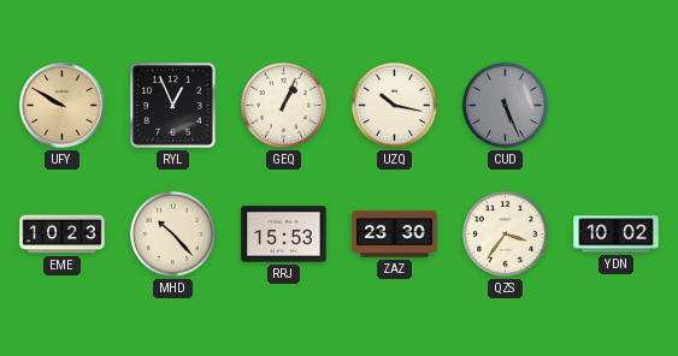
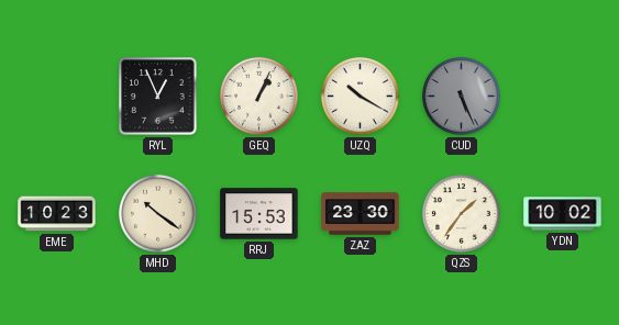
UFY: 9:50 -> none (63, 106)
UZQ: 10:17 -> 10:20 (360, 96)
MHD: 10:23 -> 10:21 (157, 213)
QZS: 3:36 -> 1:36 (461, 213)
